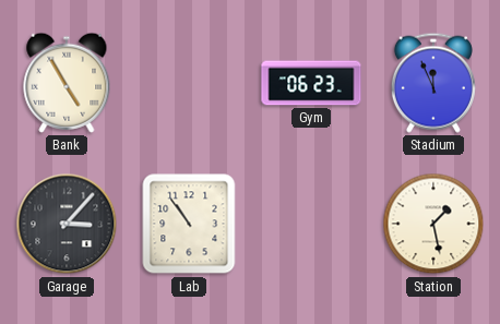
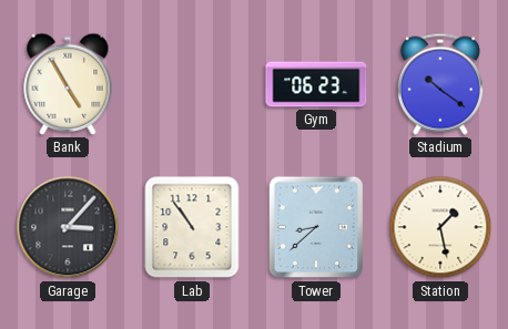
Stadium: 11:56 -> 10:21 (440, 84)
Tower: none -> 8:38 (315, 227)
